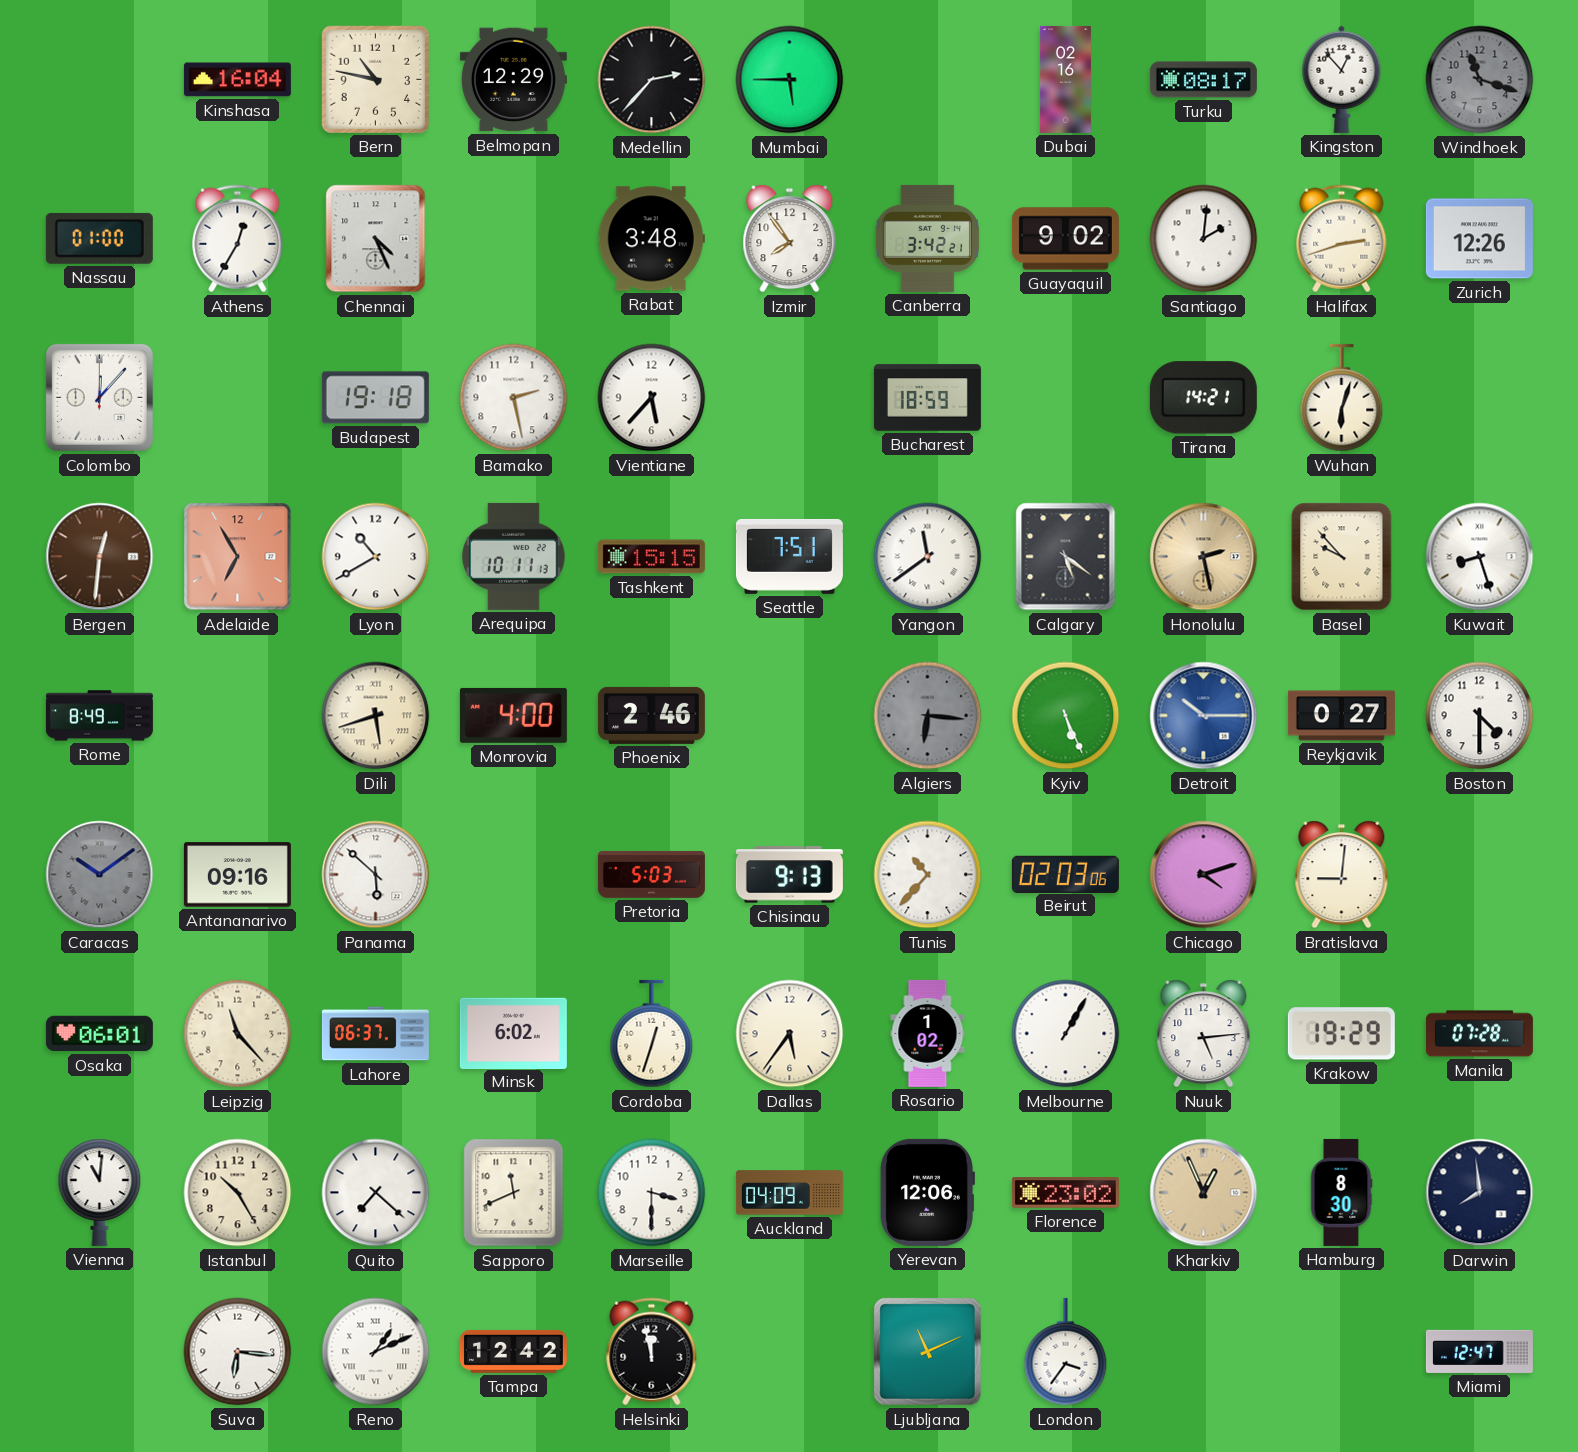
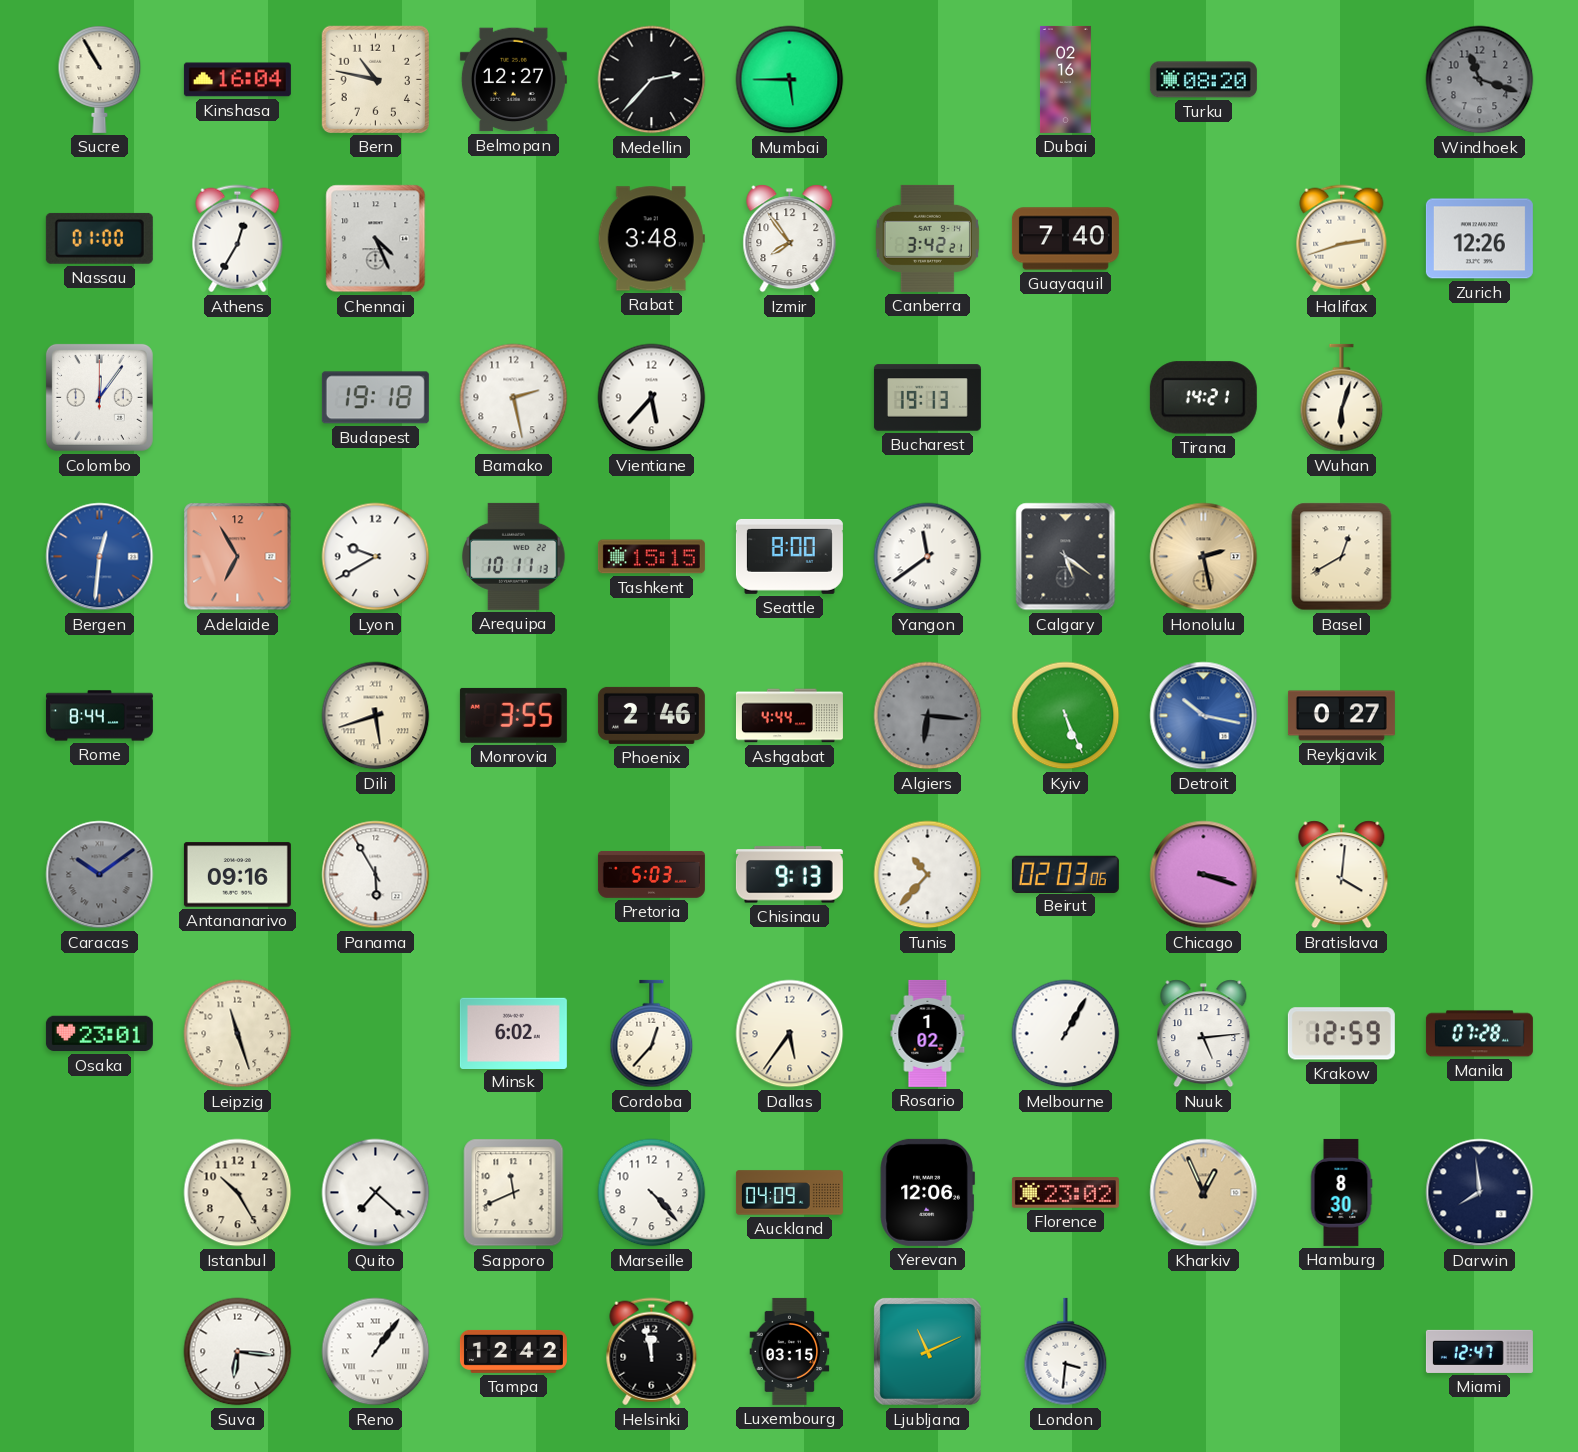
Sucre: none -> 10:55 (100, 79)
Belmopan: 12:29 -> 12:27 (513, 80)
Turku: 08:17 -> 08:20 (1203, 80)
Kingston: 12:53 -> none (1342, 79)
Guayaquil: 9:02 -> 7:40 (1065, 239)
Santiago: 2:01 -> none (1204, 239)
Colombo: 12:07 -> 12:06 (99, 397)
Bucharest: 18:59 -> 19:13 (927, 398)
Bergen dial: brown -> blue (100, 557)
Lyon: 10:40 -> 9:40 (376, 557)
Seattle: 7:51 -> 8:00 (789, 556)
Basel: 9:53 -> 12:40 (1342, 557)
Kuwait: 8:27 -> none (1480, 557)
Rome: 8:49 -> 8:44 (99, 716)
Monrovia: 4:00 -> 3:55 (513, 715)
Ashgabat: none -> 4:44 (789, 716)
Detroit: 10:15 -> 10:17 (1204, 716)
Boston: 4:30 -> none (1480, 716)
Panama: 5:52 -> 5:55 (376, 875)
Chicago: 4:12 -> 3:18 (1204, 875)
Bratislava: 9:01 -> 4:01 (1342, 875)
Osaka: 06:01 -> 23:01 (99, 1034)
Leipzig: 11:23 -> 11:27 (238, 1034)
Lahore: 06:37 -> none (375, 1034)
Cordoba: 12:33 -> 12:37 (652, 1034)
Krakow: 19:29 -> 12:59 (1341, 1034)
Vienna: 11:01 -> none (100, 1192)
Marseille: 3:30 -> 4:23 (652, 1193)
Reno: 1:11 -> 1:06 (376, 1352)
Luxembourg: none -> 03:15 (790, 1351)
London: 3:36 -> 3:31 (1066, 1352)
